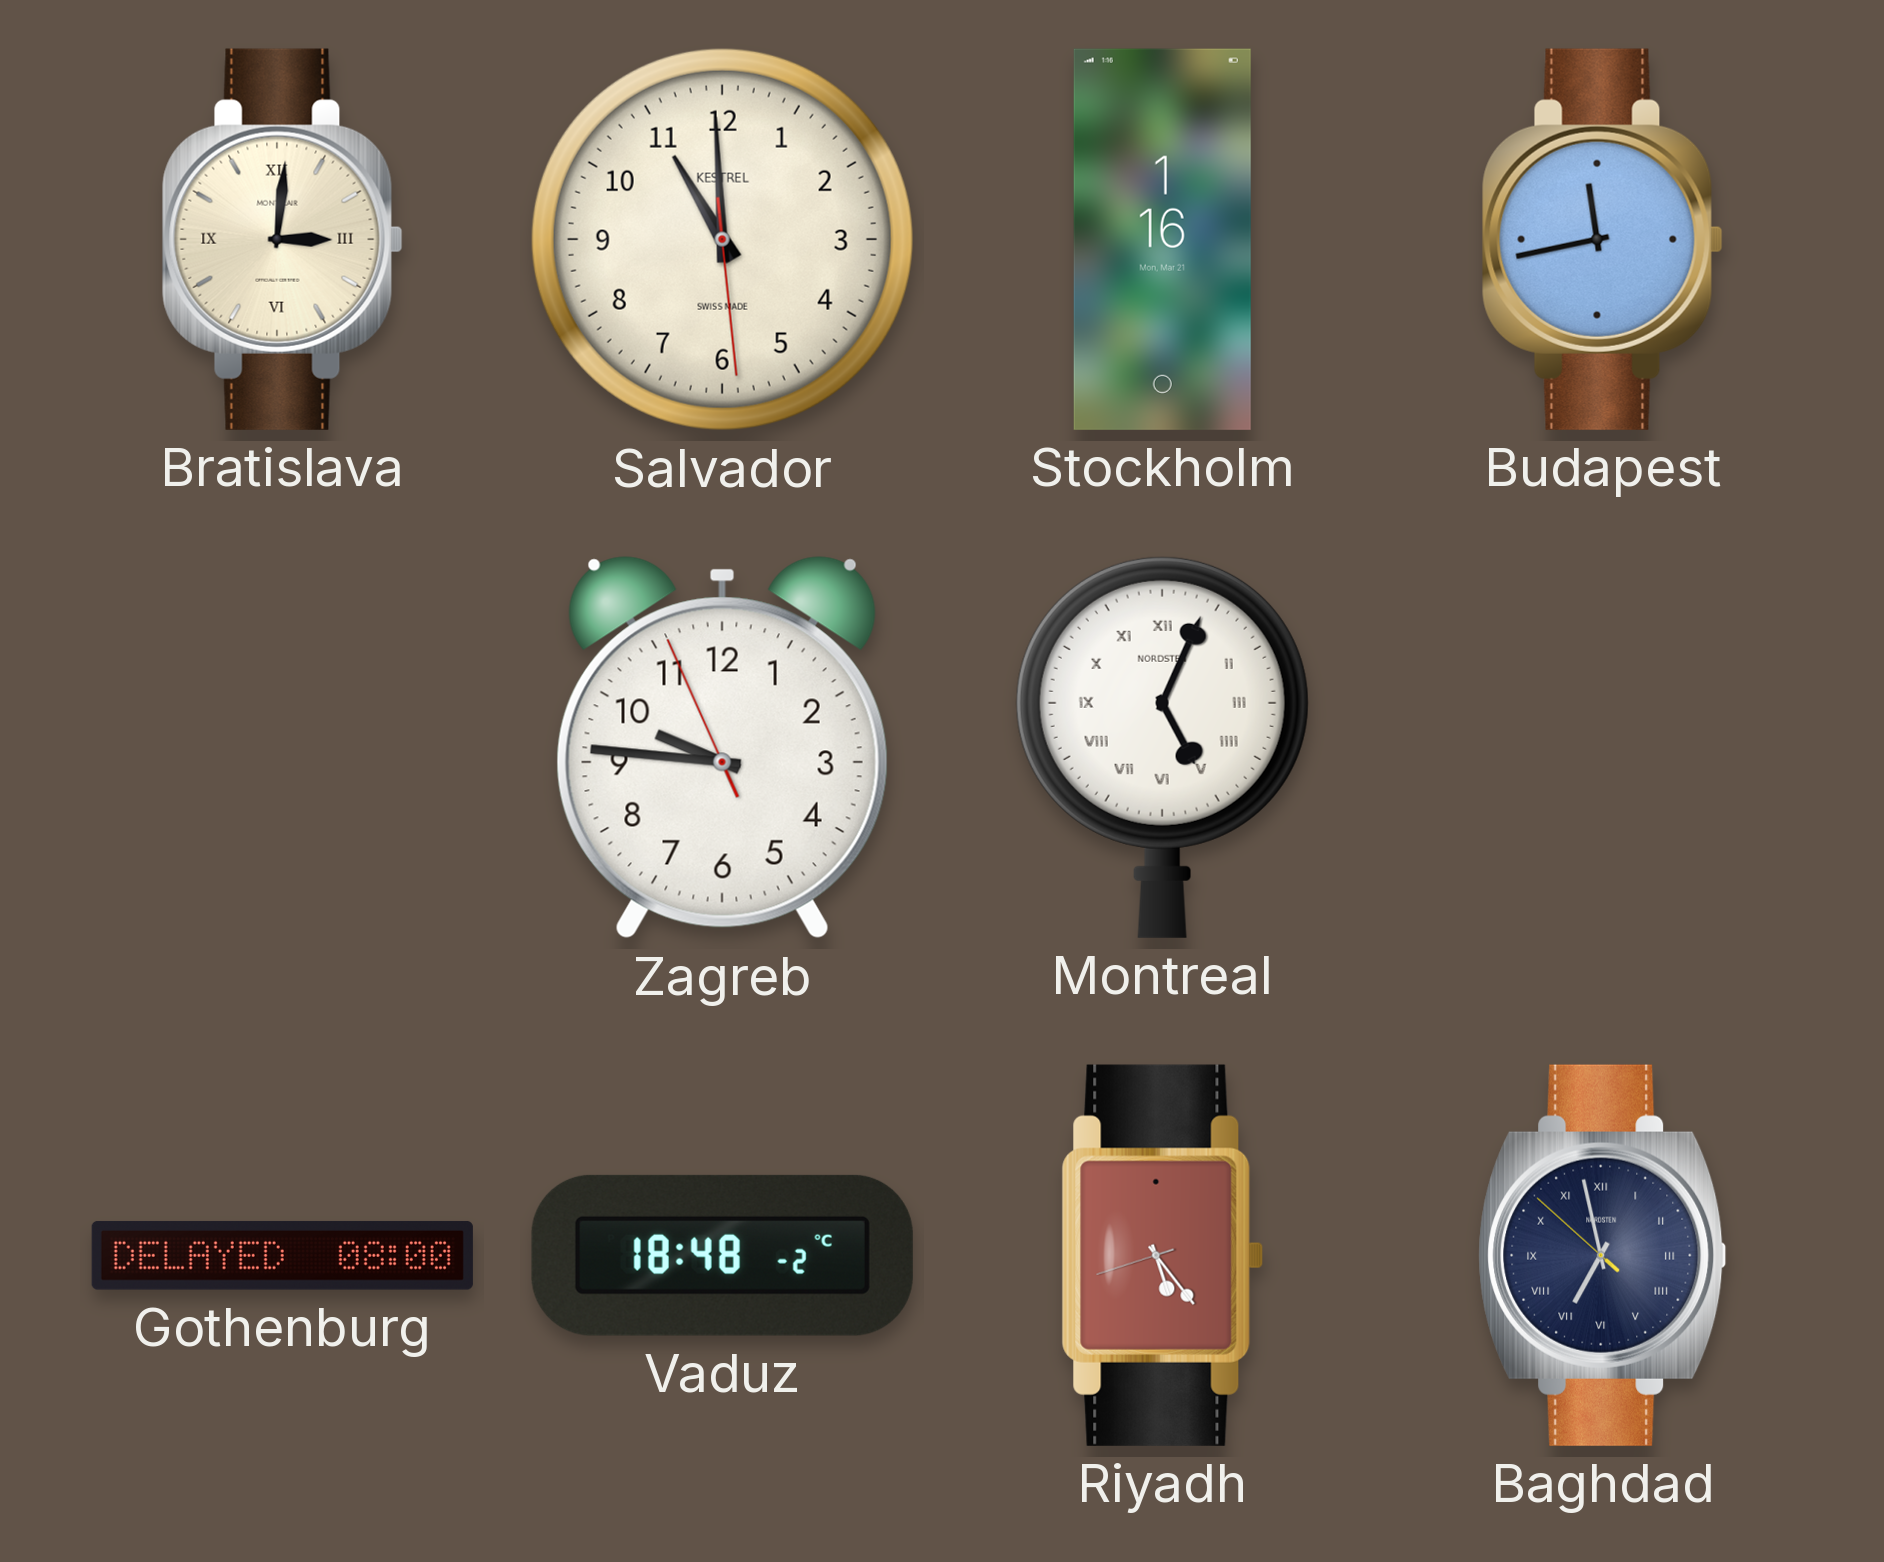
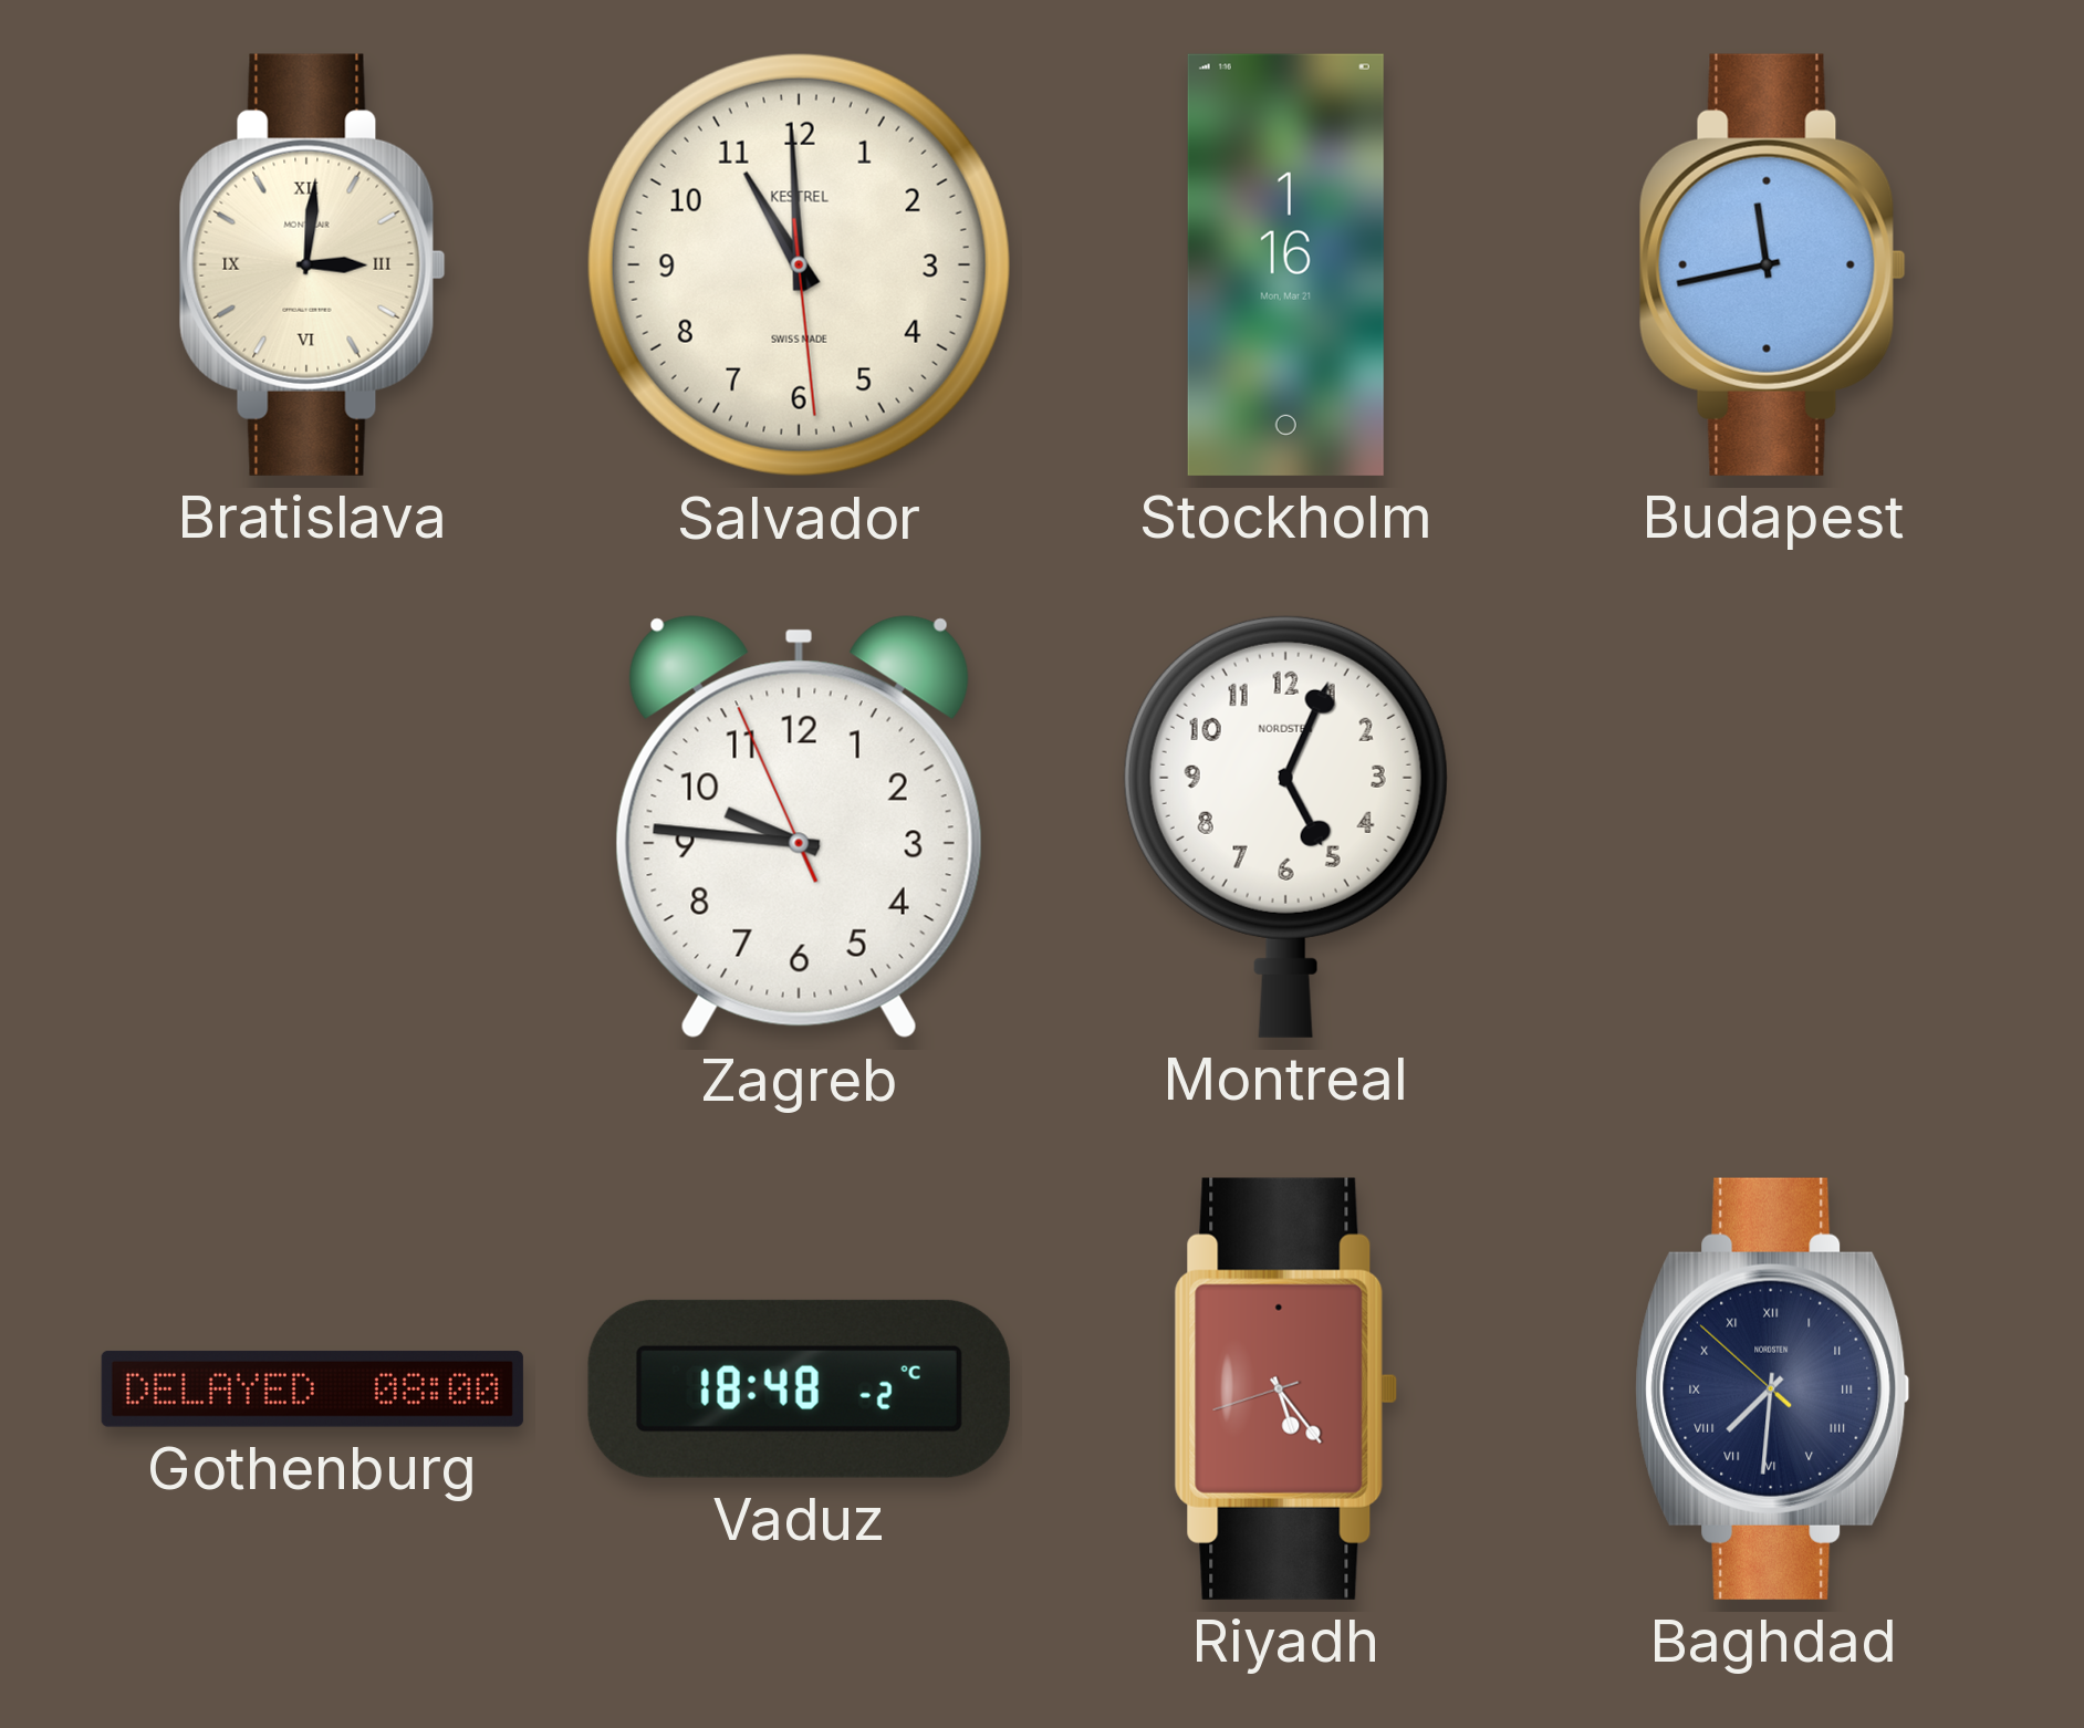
Montreal numerals: Roman -> Arabic (1285, 826)
Baghdad: 6:57 -> 7:30 (1773, 1388)
